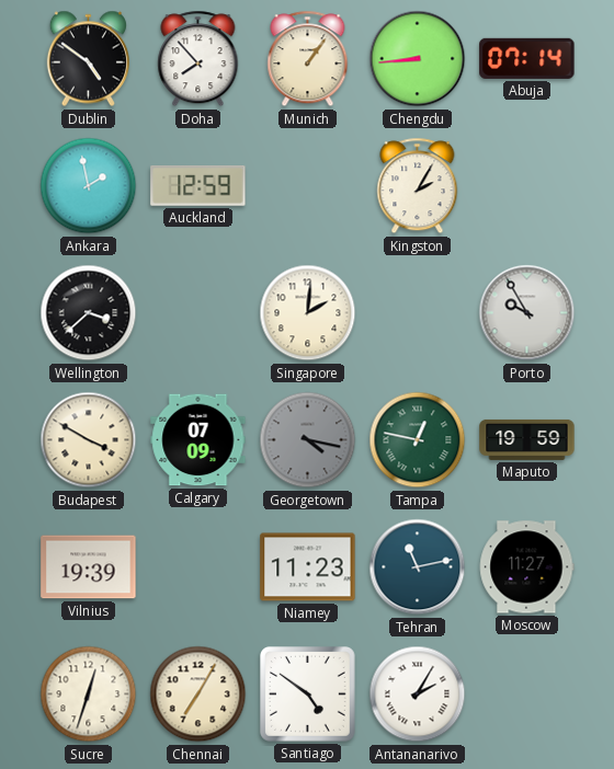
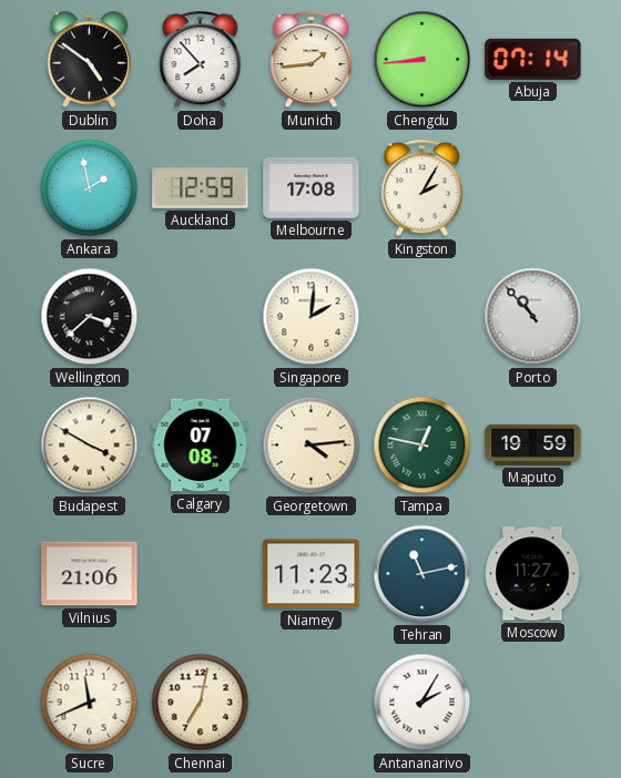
Munich: 1:06 -> 1:44 (312, 60)
Melbourne: none -> 17:08 (312, 187)
Porto: 9:55 -> 10:53 (533, 317)
Calgary: 07:09 -> 07:08 (201, 446)
Georgetown: 4:17 -> 4:14 (312, 446)
Georgetown dial: grey -> cream (312, 446)
Vilnius: 19:39 -> 21:06 (90, 574)
Sucre: 12:33 -> 11:41 (90, 703)
Chennai: 7:05 -> 7:02 (201, 703)
Santiago: 4:51 -> none (308, 695)
